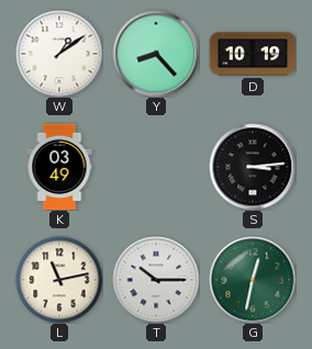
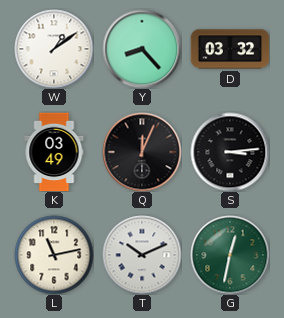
D: 10:19 -> 03:32 (230, 49)
Q: none -> 12:04 (142, 152)
T: 10:15 -> 10:11 (142, 255)
